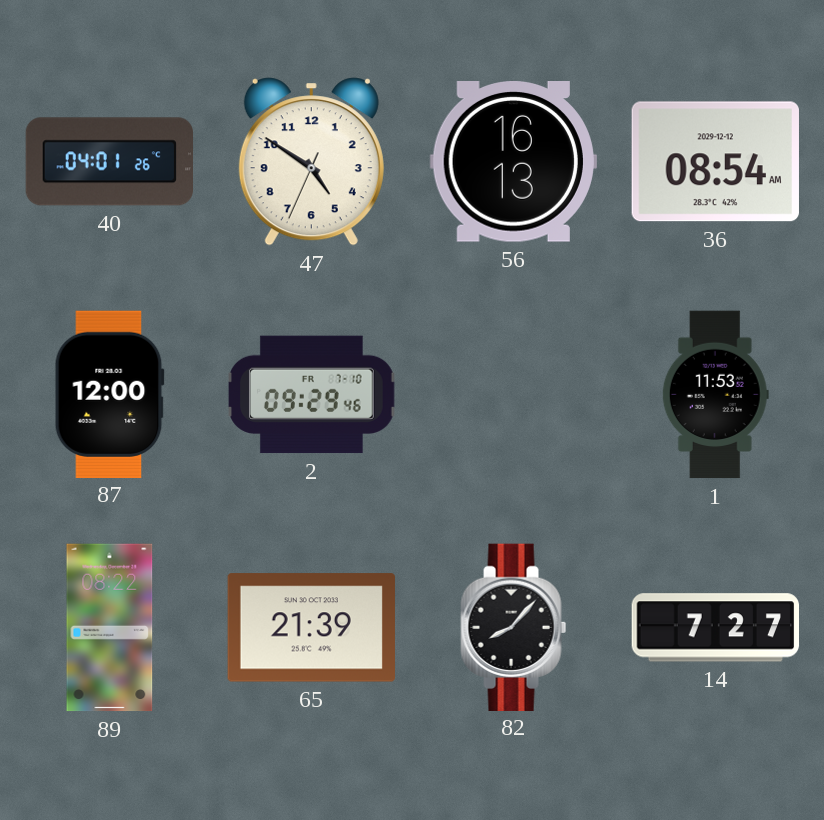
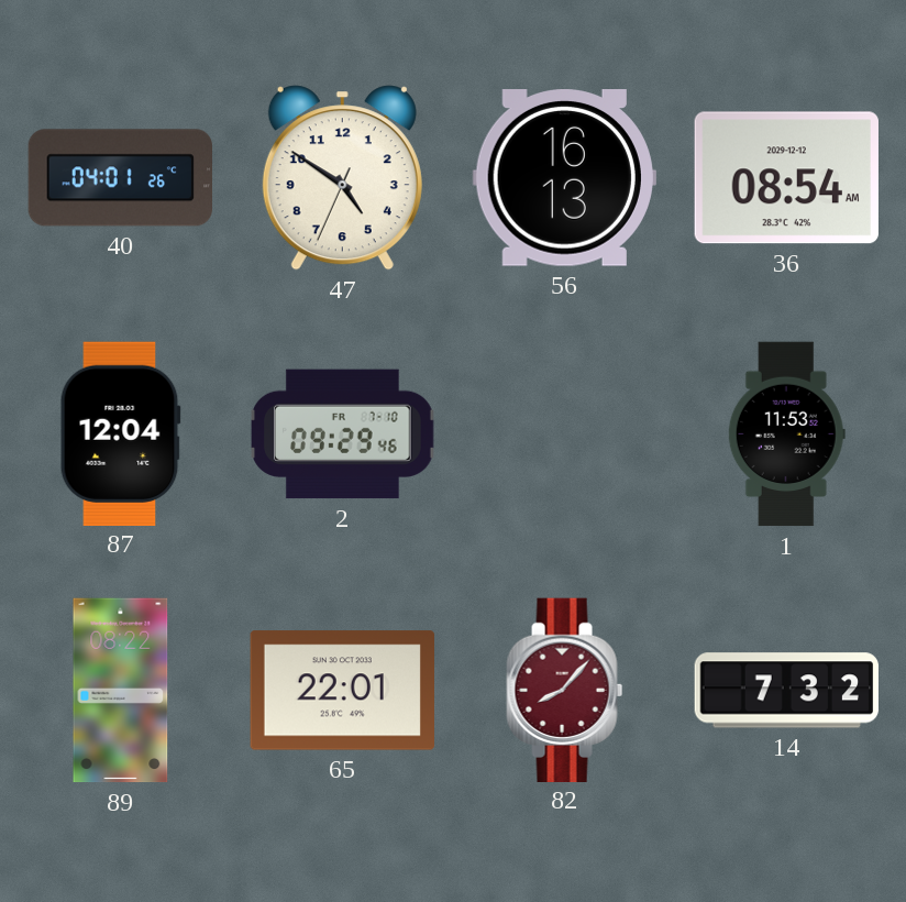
87: 12:00 -> 12:04 (120, 433)
65: 21:39 -> 22:01 (342, 691)
82 dial: black -> burgundy (565, 690)
14: 7:27 -> 7:32 (786, 691)
